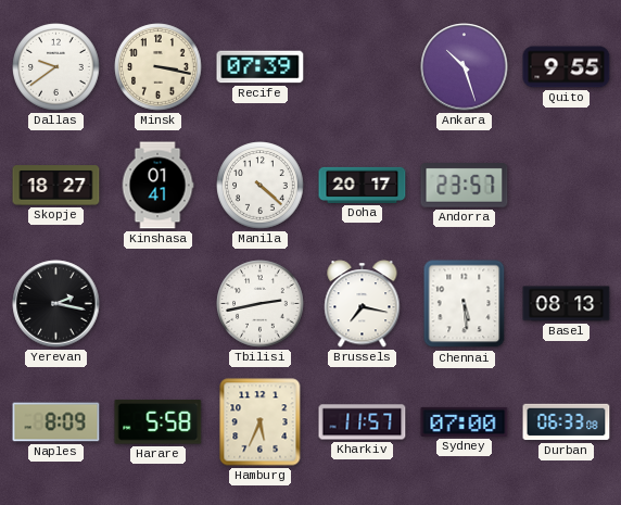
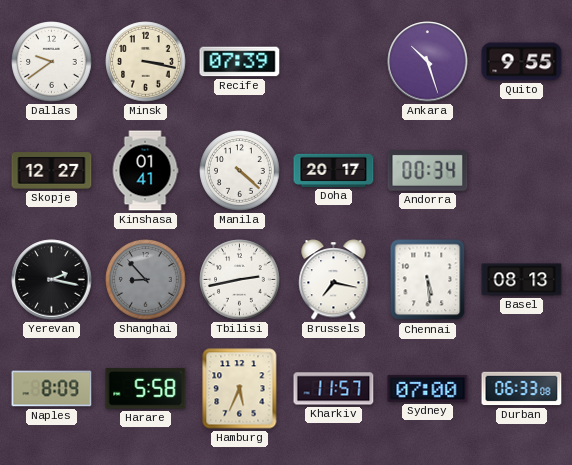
Skopje: 18:27 -> 12:27 (52, 171)
Andorra: 23:57 -> 00:34 (428, 171)
Shanghai: none -> 8:53 (146, 280)
